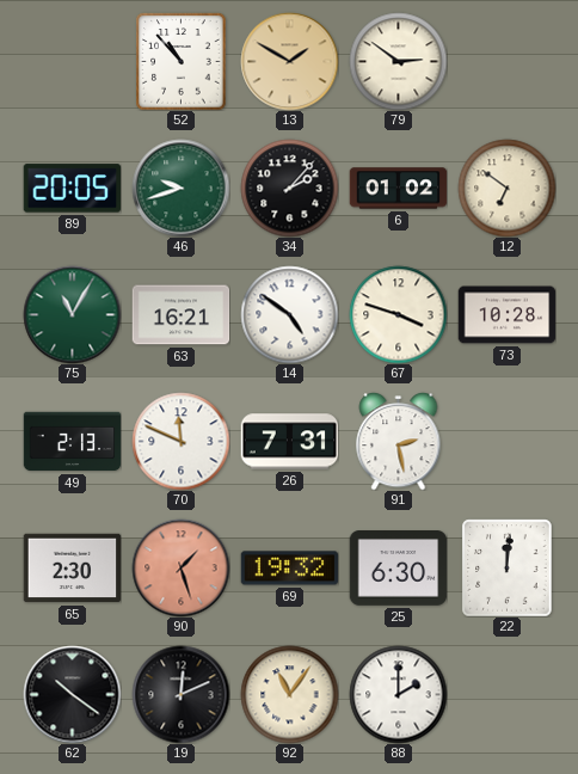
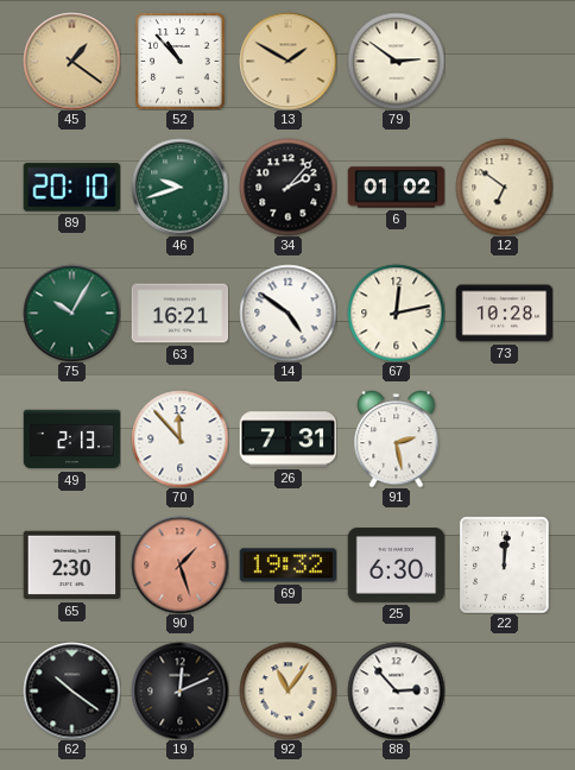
45: none -> 1:21 (71, 61)
89: 20:05 -> 20:10 (71, 188)
75: 11:05 -> 10:05 (71, 313)
67: 3:48 -> 12:13 (396, 313)
70: 11:49 -> 11:53 (179, 438)
88: 2:00 -> 2:53 (396, 690)
